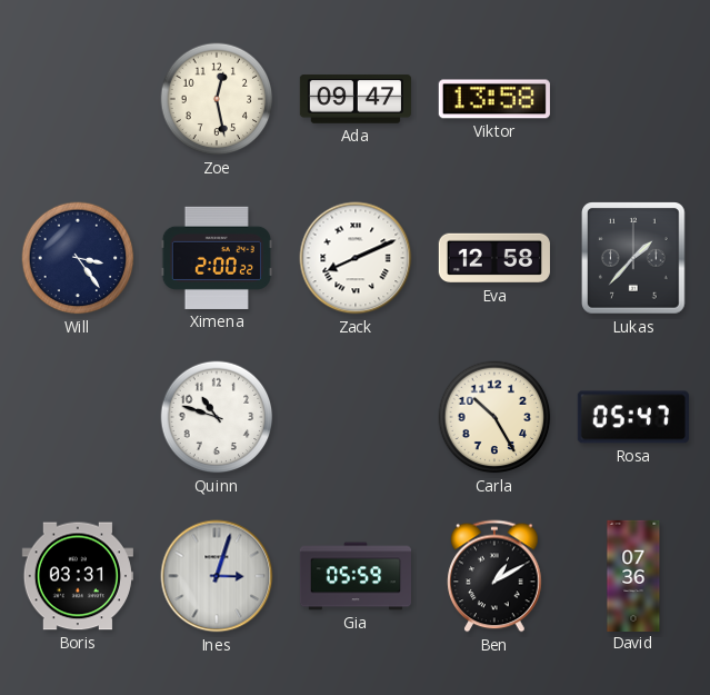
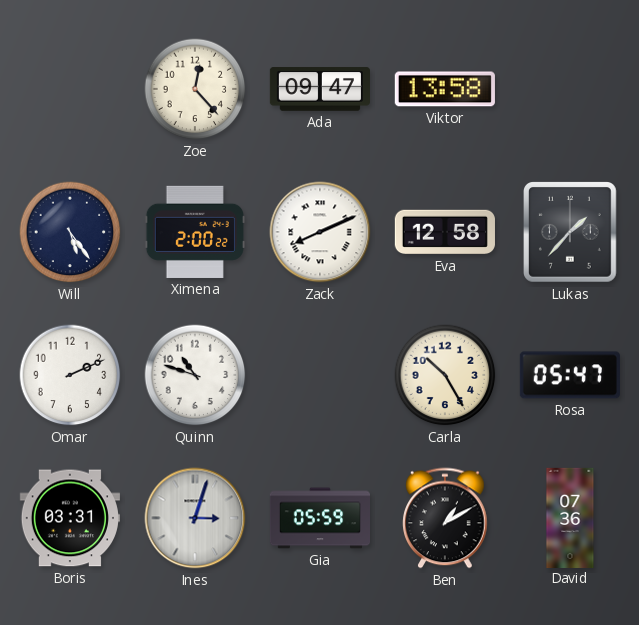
Zoe: 12:28 -> 12:23 (195, 89)
Will: 3:24 -> 5:24 (70, 232)
Omar: none -> 2:11 (70, 375)
